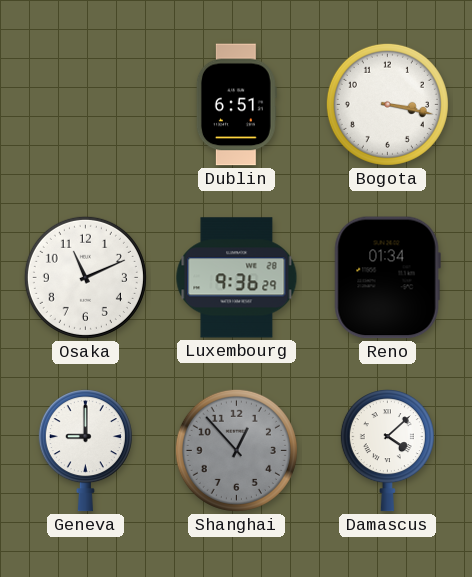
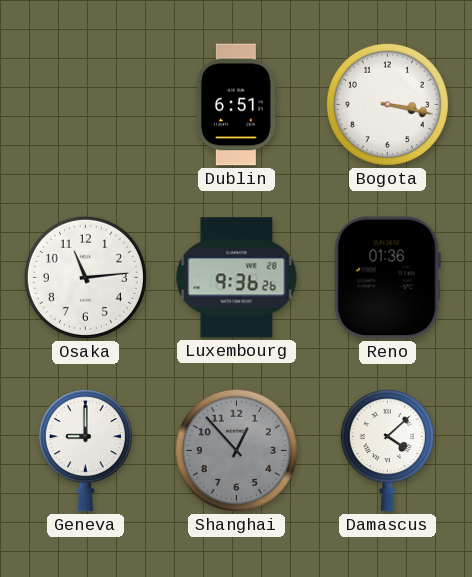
Osaka: 11:11 -> 11:14 (85, 277)
Luxembourg: 9:36:29 -> 9:36:26 (237, 278)
Reno: 01:34 -> 01:36 (387, 278)
